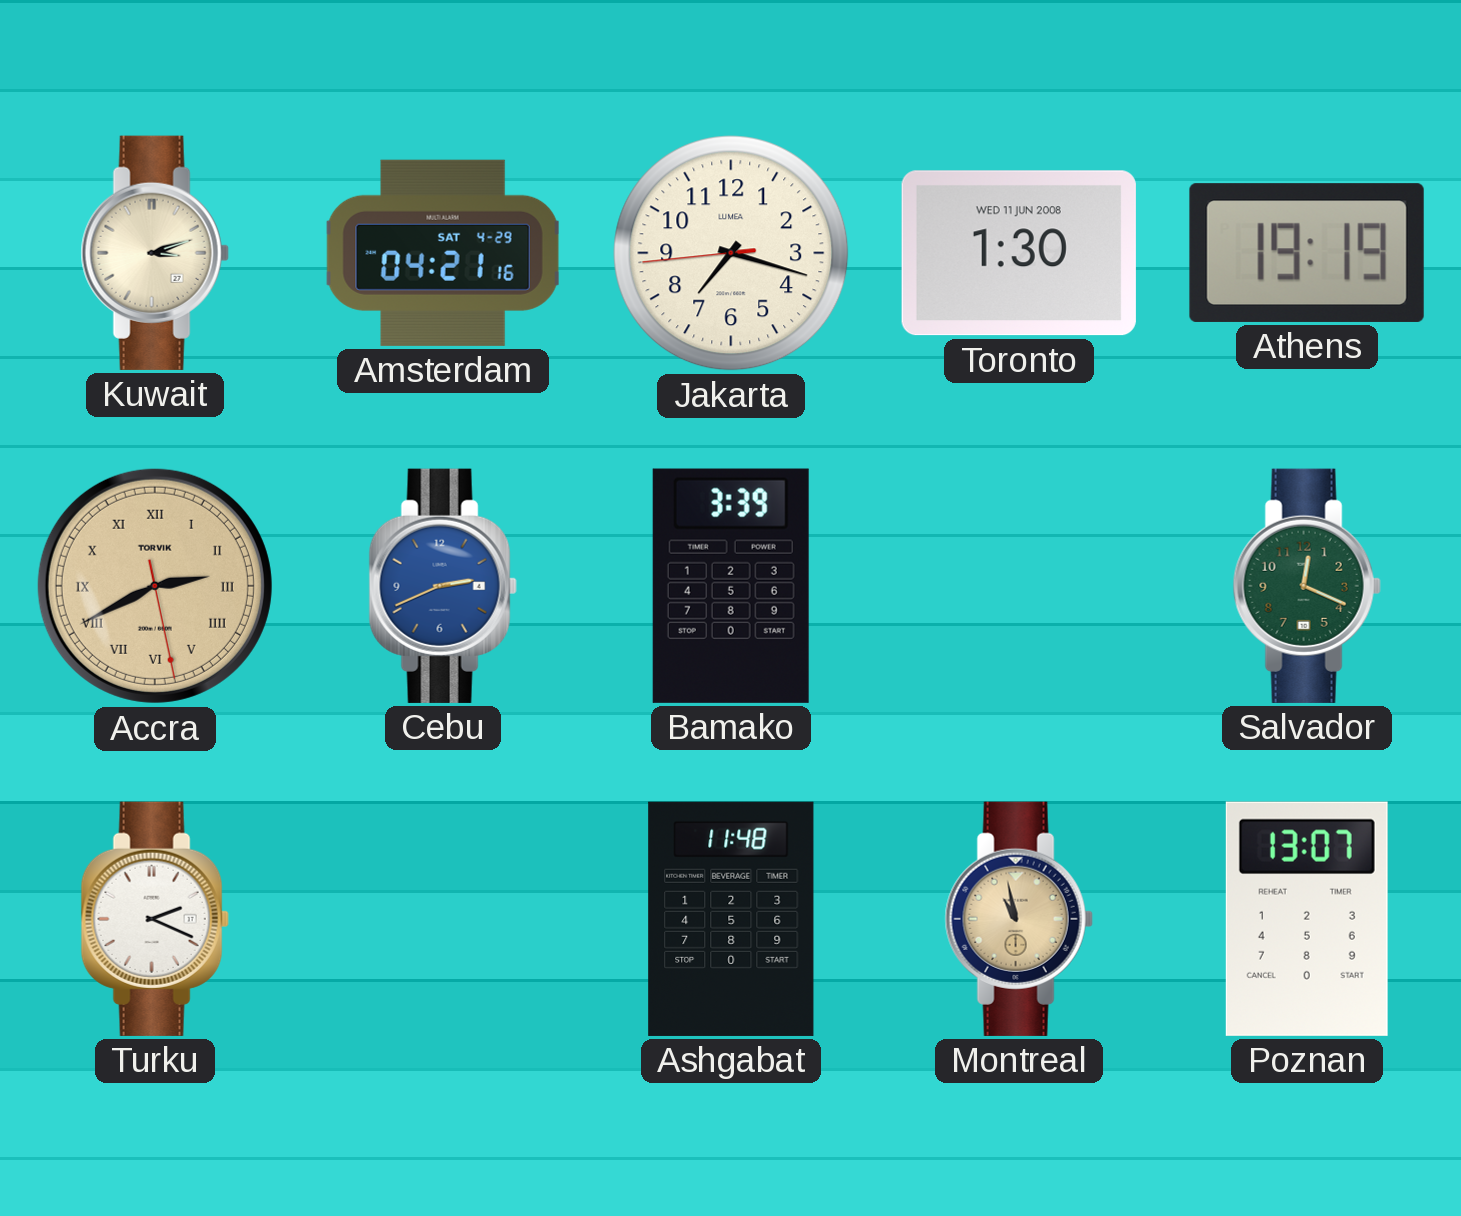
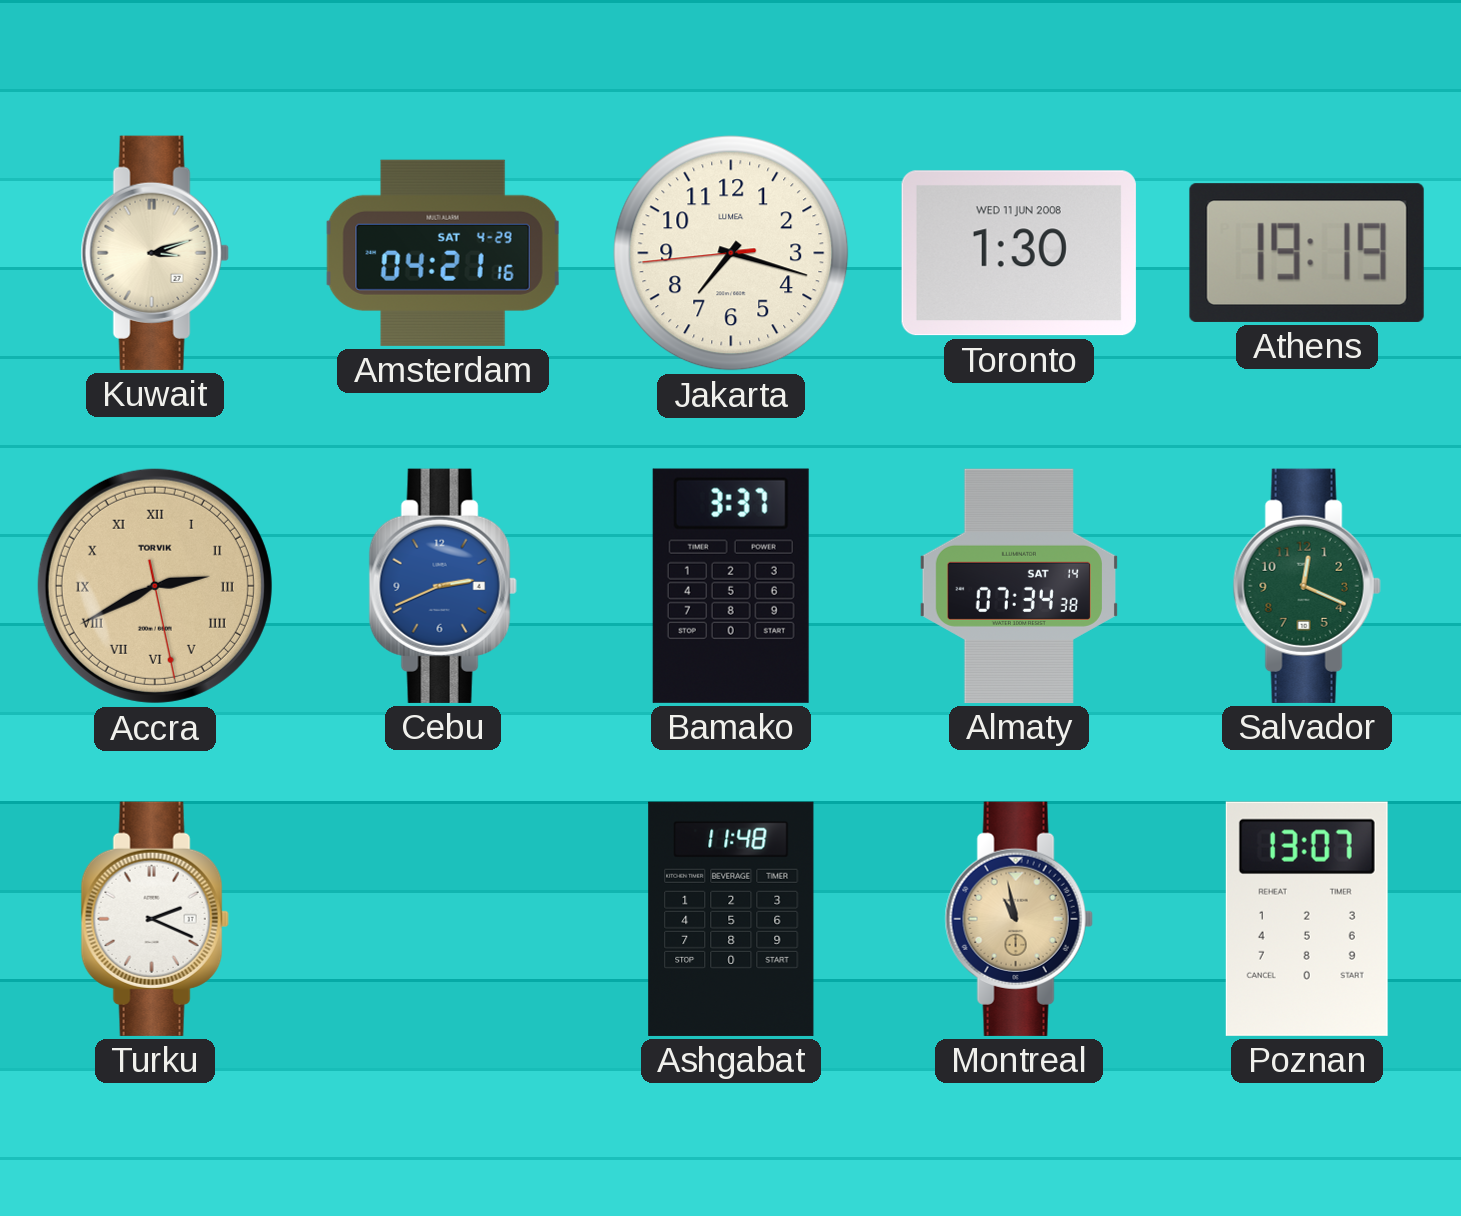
Bamako: 3:39 -> 3:37 (731, 586)
Almaty: none -> 07:34 (1019, 586)
